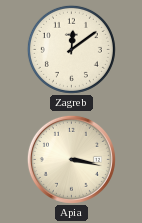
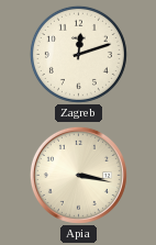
Zagreb: 12:09 -> 12:12 (78, 54)
